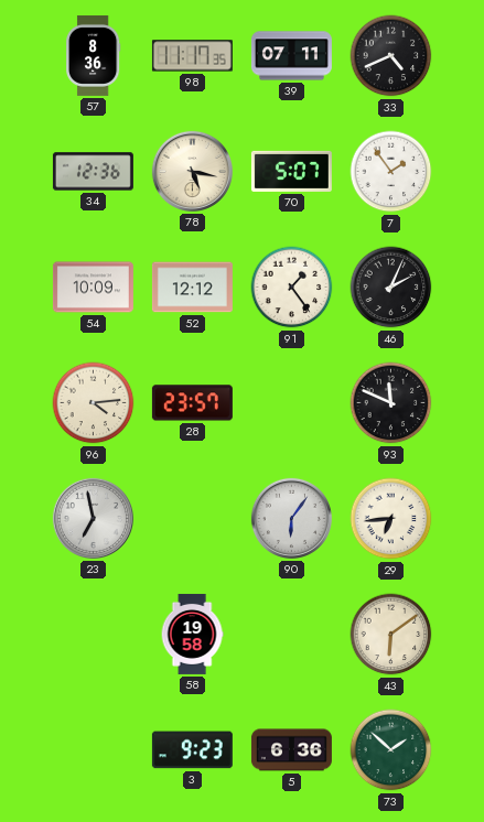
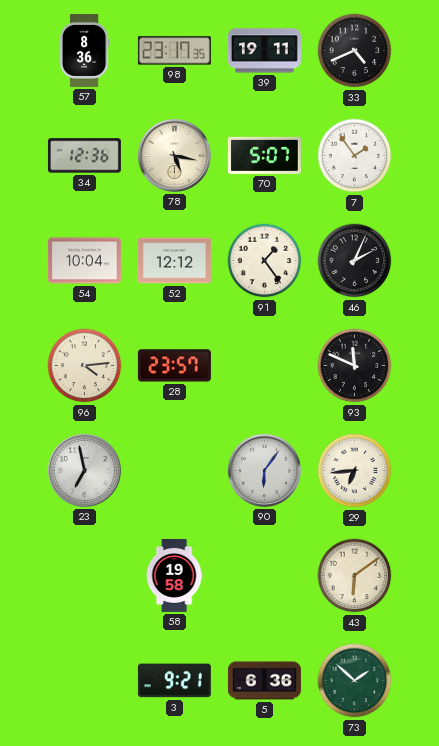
98: 11:17 -> 23:17 (174, 51)
39: 07:11 -> 19:11 (264, 51)
54: 10:09 -> 10:04 (84, 261)
3: 9:23 -> 9:21 (174, 681)
